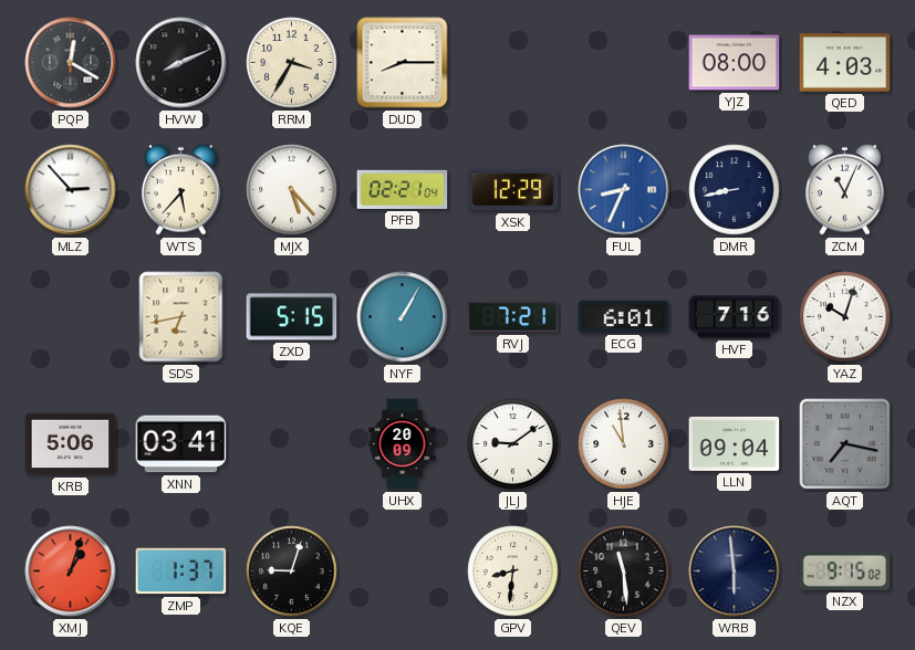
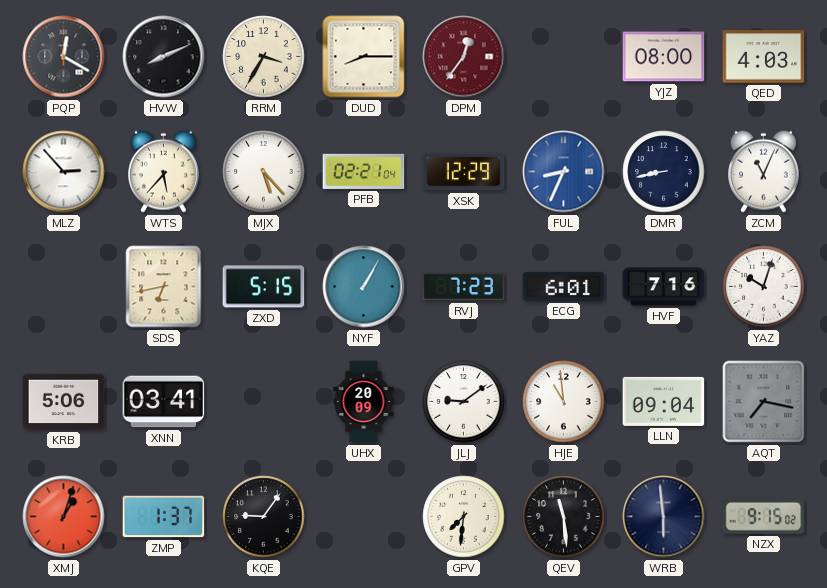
DPM: none -> 12:36 (464, 57)
RVJ: 7:21 -> 7:23 (464, 287)
KQE: 9:03 -> 9:06 (264, 517)
GPV: 8:31 -> 7:31 (464, 517)
